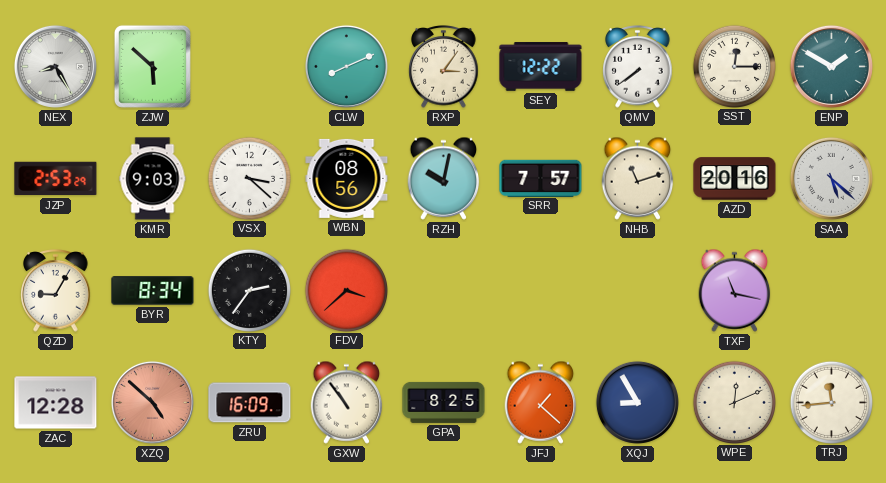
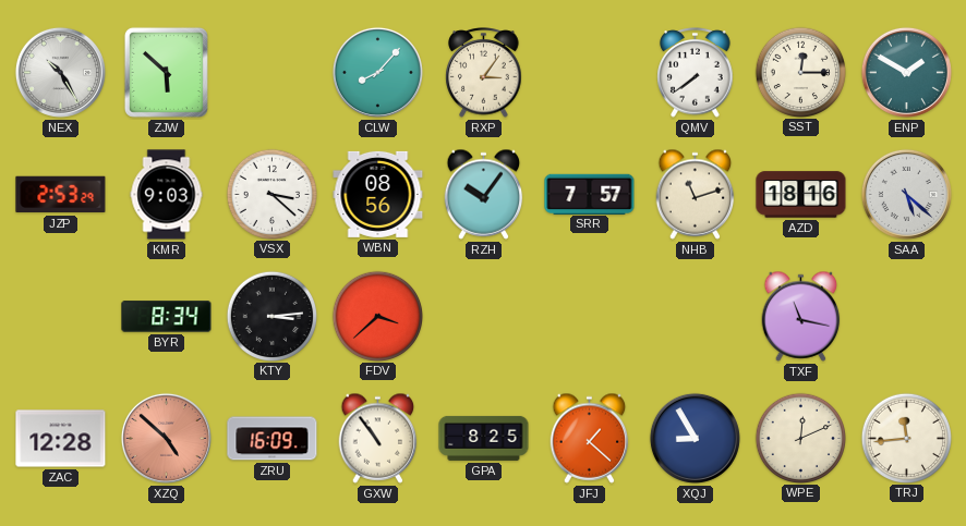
NEX: 8:25 -> 10:25 (60, 72)
CLW: 8:11 -> 8:07 (377, 72)
SEY: 12:22 -> none (541, 67)
RZH: 10:02 -> 10:06 (484, 194)
AZD: 20:16 -> 18:16 (801, 195)
QZD: 9:05 -> none (56, 291)
KTY: 2:36 -> 3:14 (271, 316)
